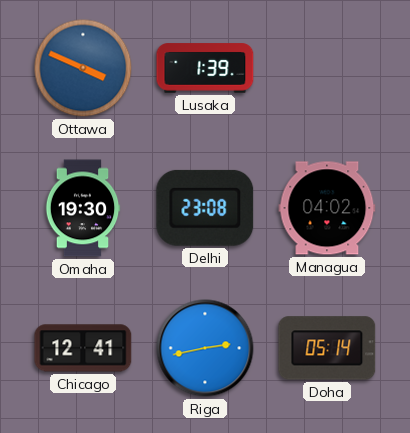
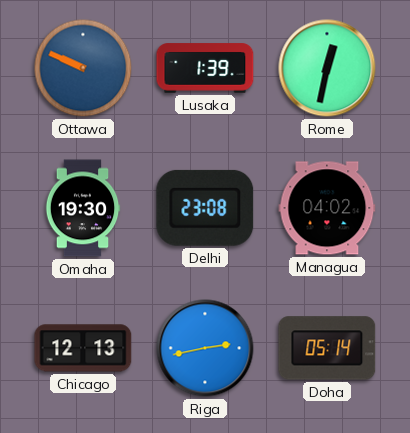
Ottawa: 3:49 -> 9:49 (83, 68)
Rome: none -> 12:32 (327, 68)
Chicago: 12:41 -> 12:13 (83, 348)
